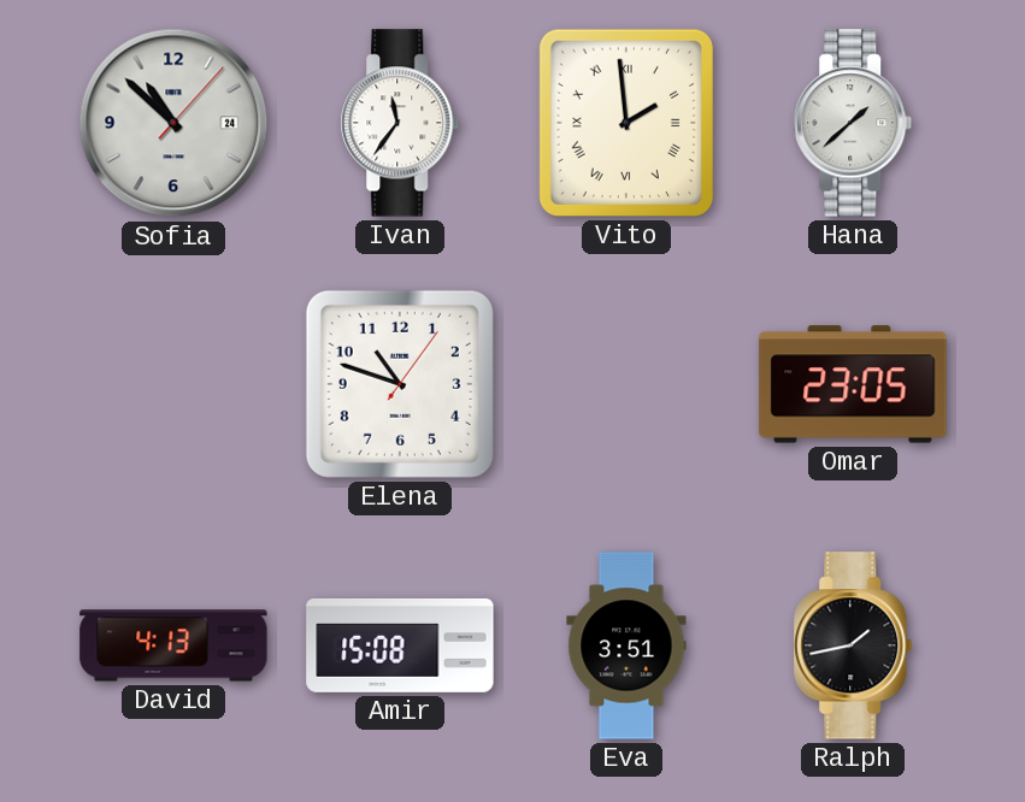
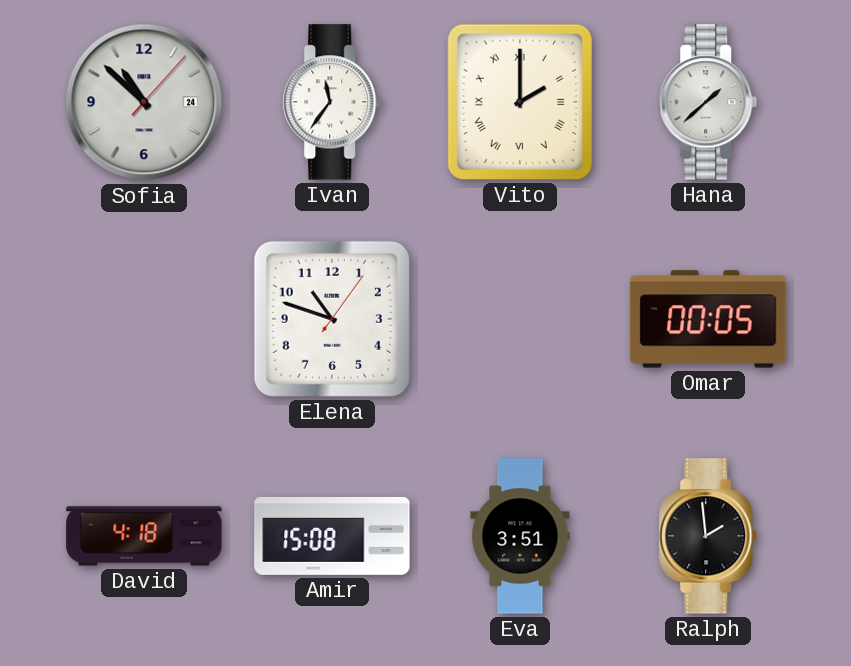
Vito: 1:59 -> 2:00 (520, 102)
Omar: 23:05 -> 00:05 (708, 319)
David: 4:13 -> 4:18 (144, 536)
Ralph: 1:43 -> 1:59 (708, 536)
